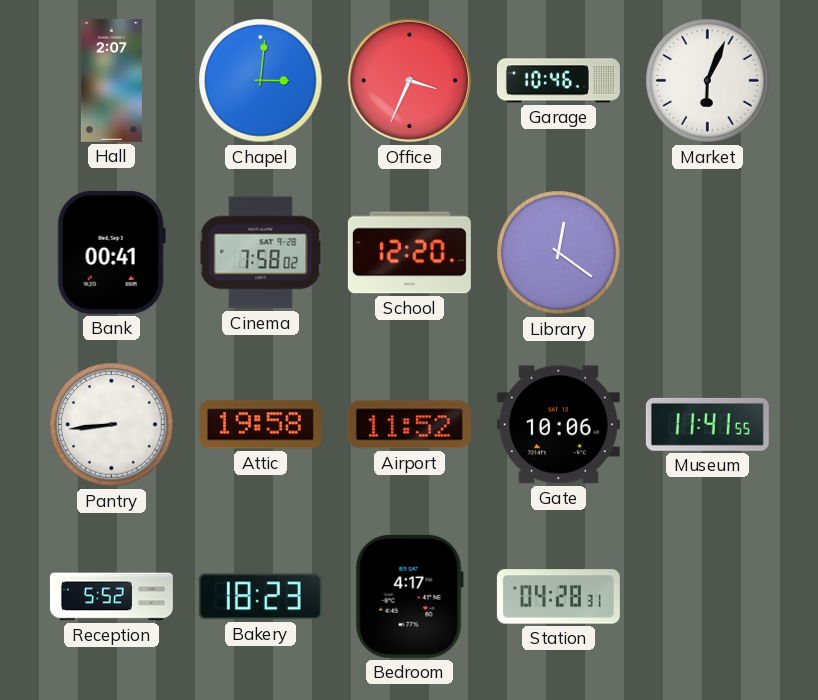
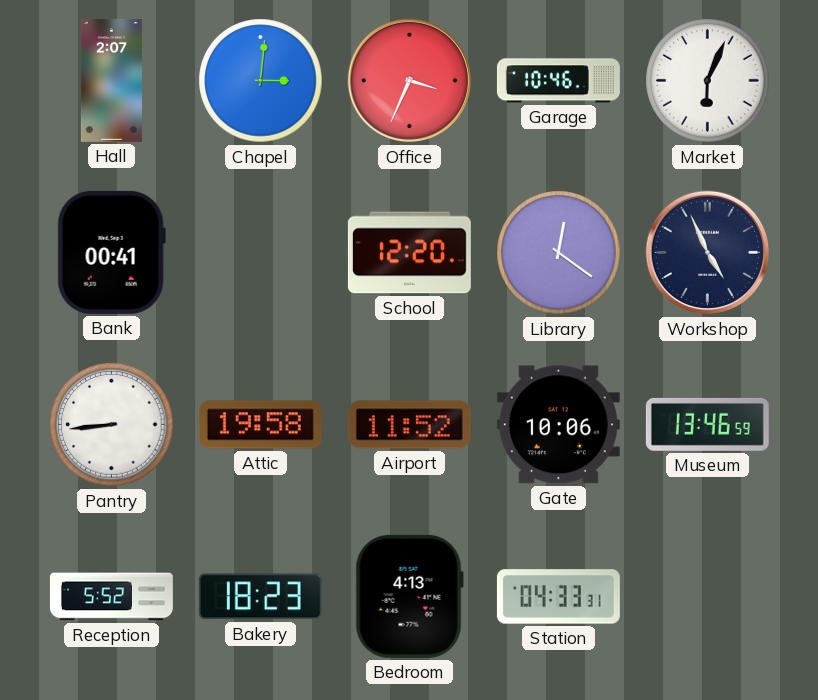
Cinema: 7:58 -> none (261, 253)
Workshop: none -> 4:56 (708, 253)
Museum: 11:41 -> 13:46 (707, 424)
Bedroom: 4:17 -> 4:13 (409, 596)
Station: 04:28 -> 04:33 (558, 597)
